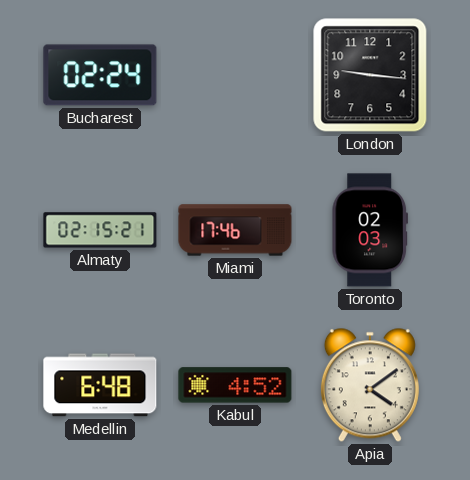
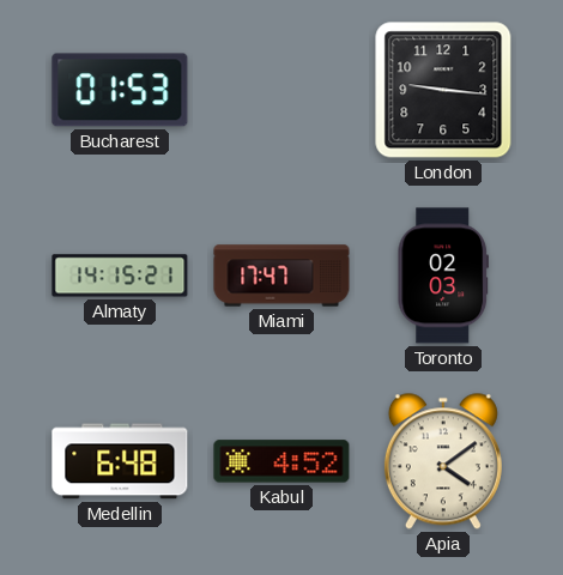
Bucharest: 02:24 -> 01:53 (120, 90)
Almaty: 02:15 -> 14:15 (120, 276)
Miami: 17:46 -> 17:47 (281, 276)
